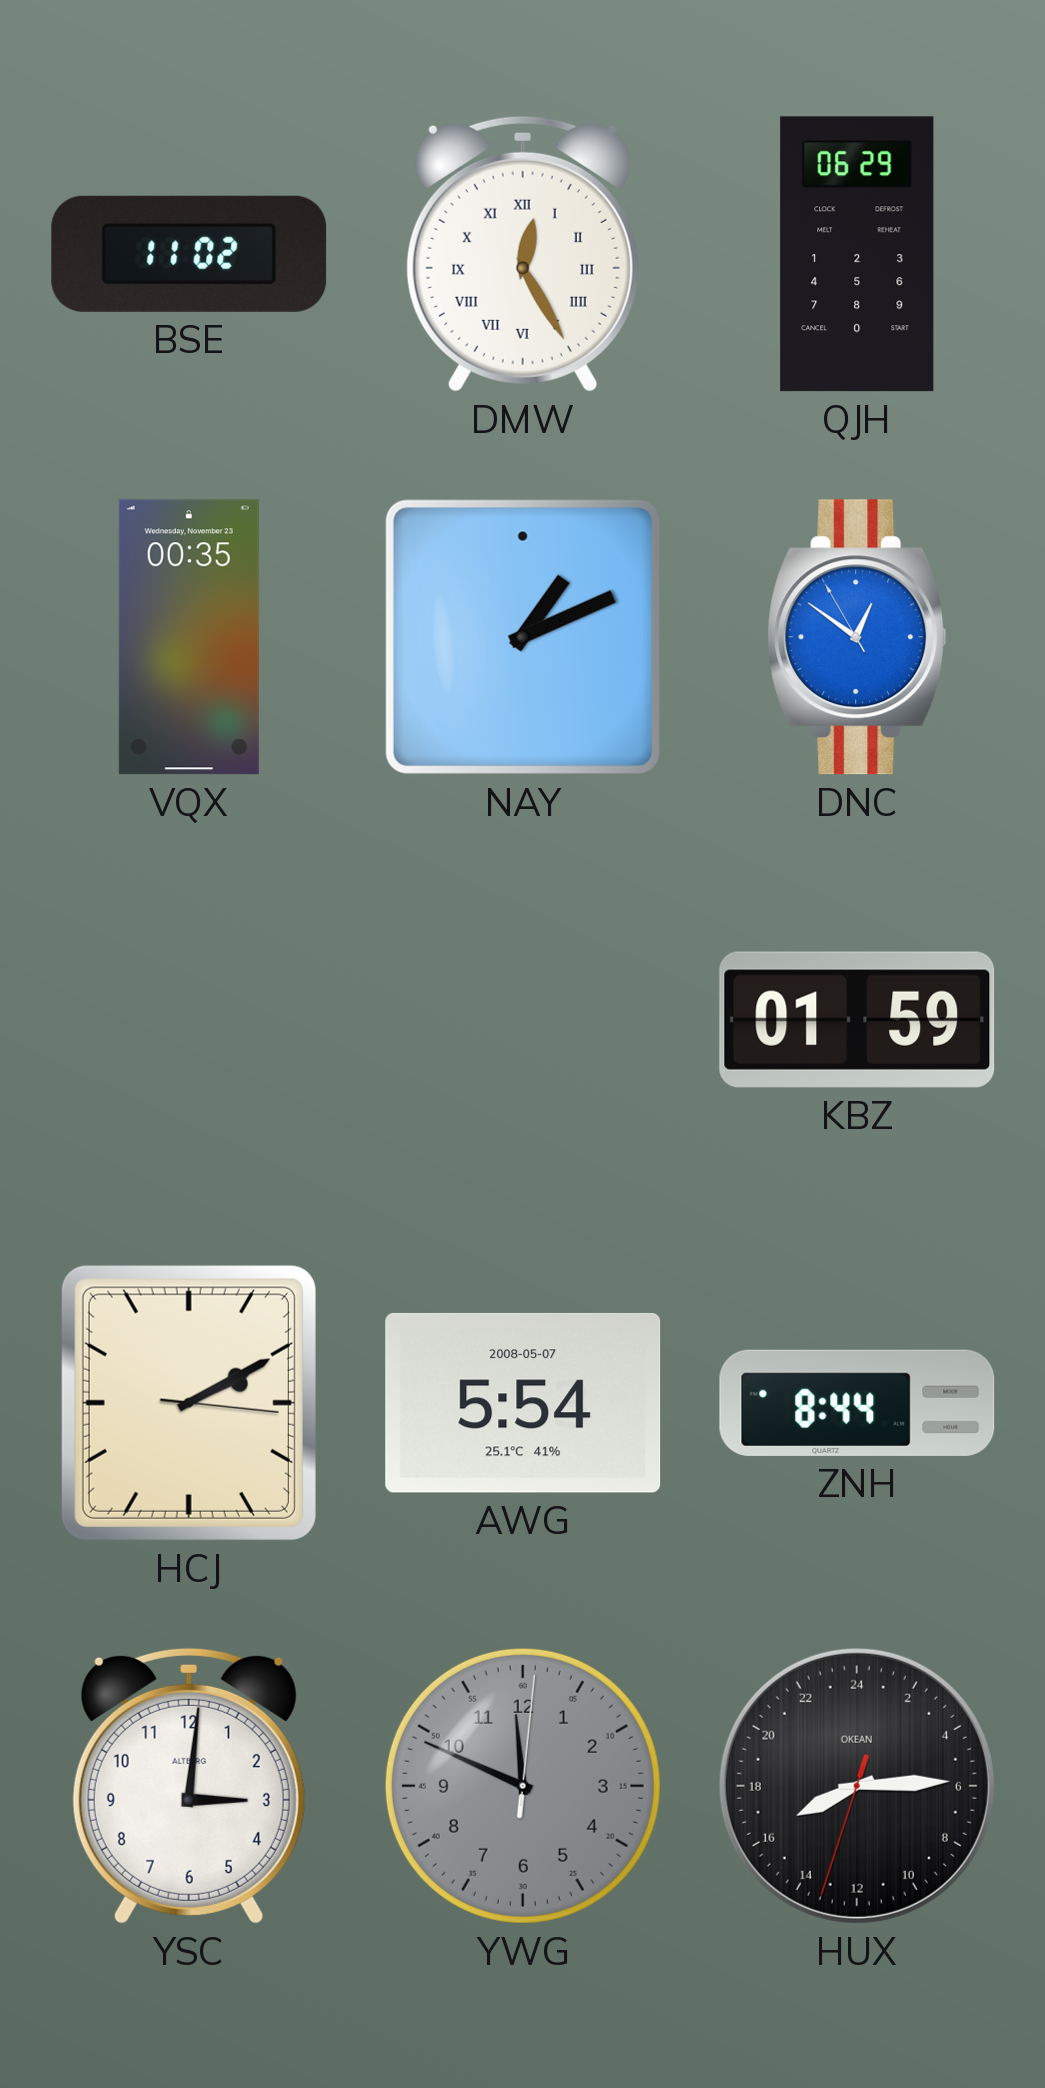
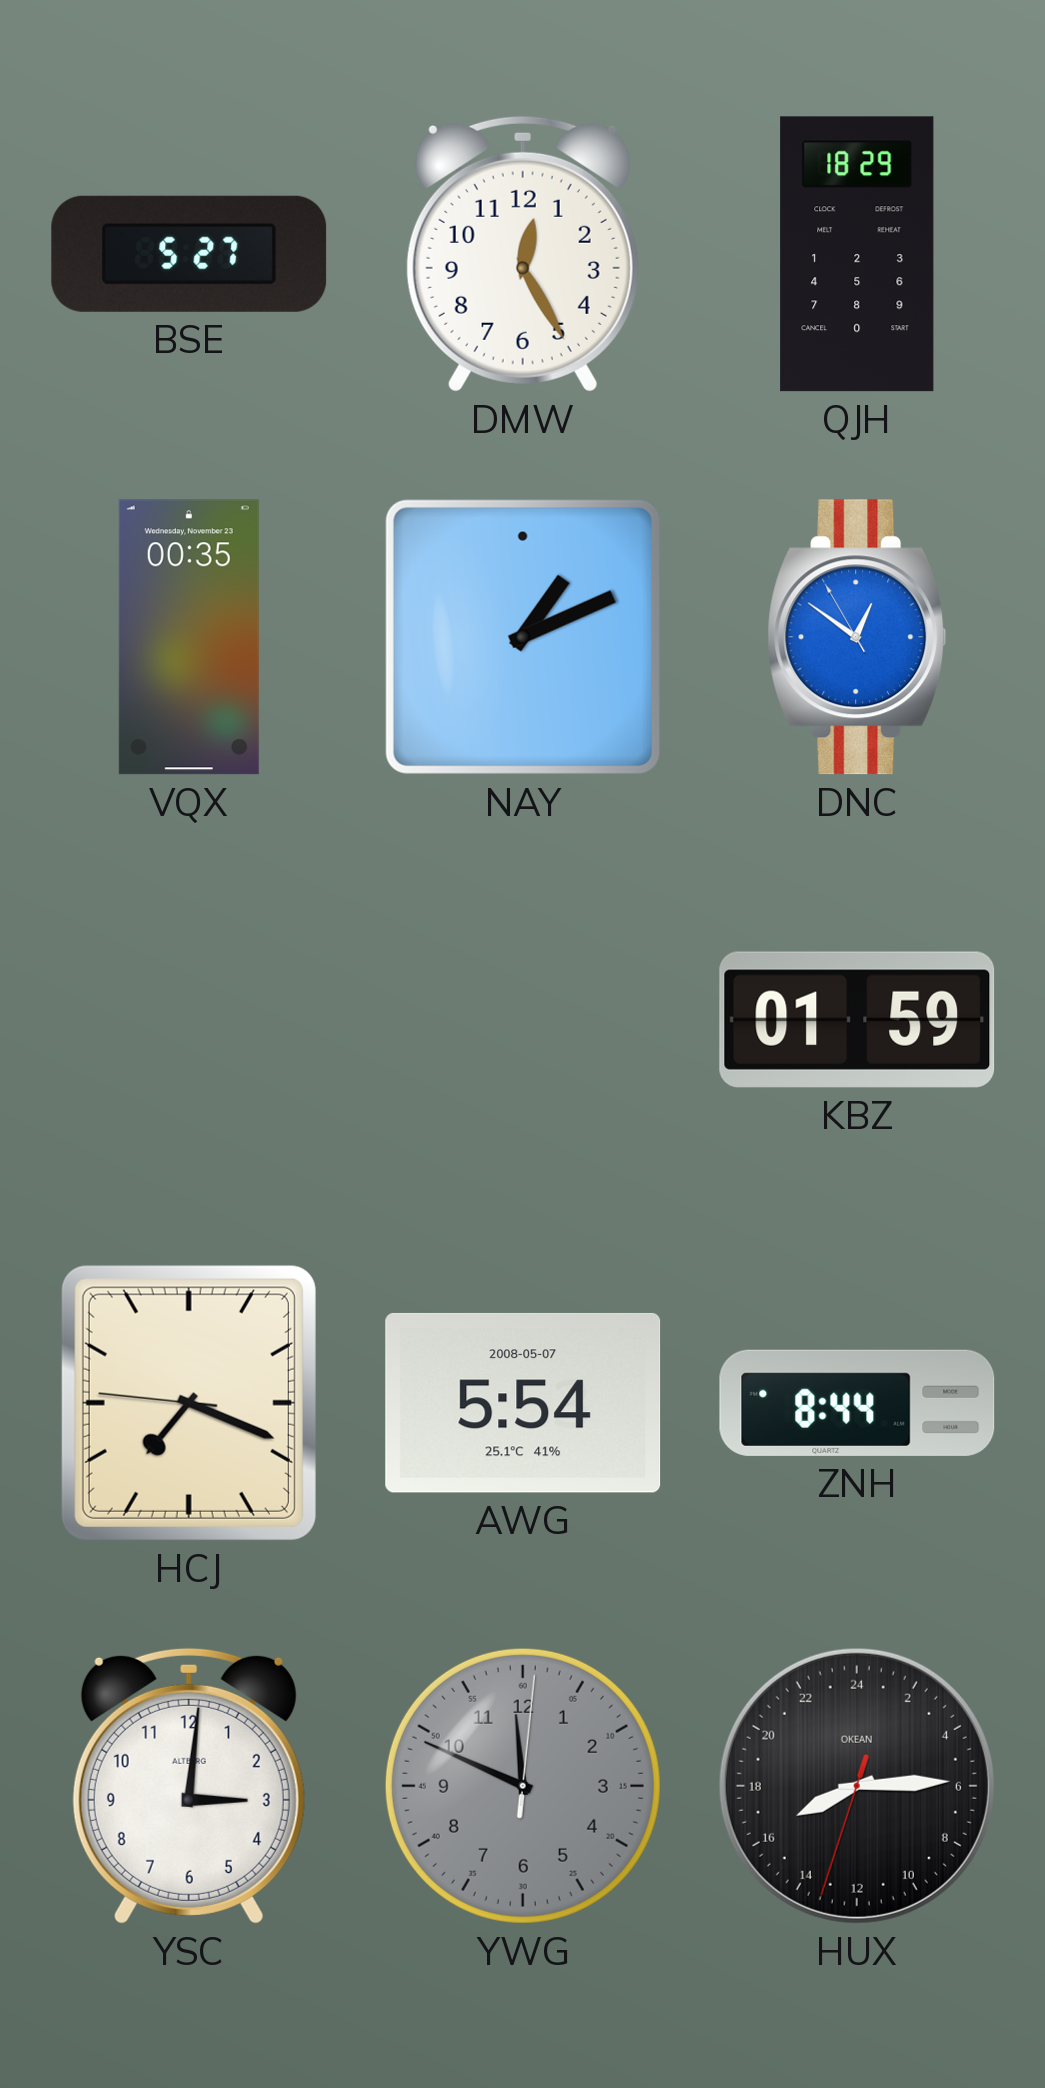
BSE: 11:02 -> 5:27 (189, 254)
DMW numerals: Roman -> Arabic (523, 254)
QJH: 06:29 -> 18:29 (857, 254)
HCJ: 2:10 -> 7:18 (189, 1403)
